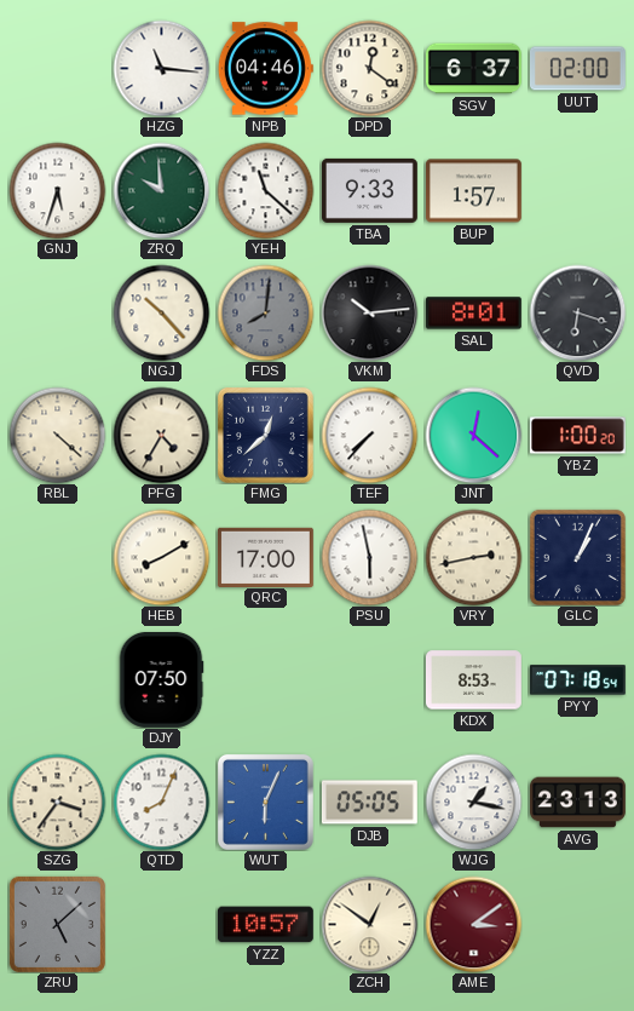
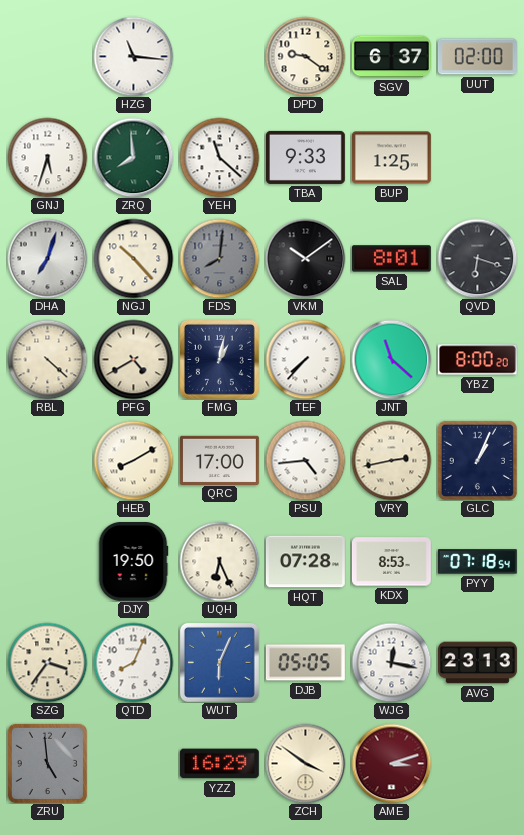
NPB: 04:46 -> none (265, 69)
DPD: 12:21 -> 9:21 (305, 56)
ZRQ: 9:59 -> 7:59 (133, 157)
BUP: 1:57 -> 1:25 (391, 158)
DHA: none -> 7:03 (47, 258)
VKM: 10:14 -> 10:09 (305, 258)
PFG: 4:35 -> 4:40 (133, 359)
FMG: 12:38 -> 1:02 (219, 359)
JNT: 12:22 -> 11:22 (391, 359)
YBZ: 1:00 -> 8:00 (477, 360)
PSU: 5:58 -> 4:44 (305, 460)
DJY: 07:50 -> 19:50 (133, 561)
UQH: none -> 6:26 (219, 561)
HQT: none -> 07:28 (305, 562)
WJG: 1:17 -> 12:17 (391, 662)
ZRU: 5:08 -> 4:59 (47, 763)
YZZ: 10:57 -> 16:29 (219, 764)
ZCH: 12:51 -> 3:51 (305, 763)
AME: 3:09 -> 3:12 (391, 763)
